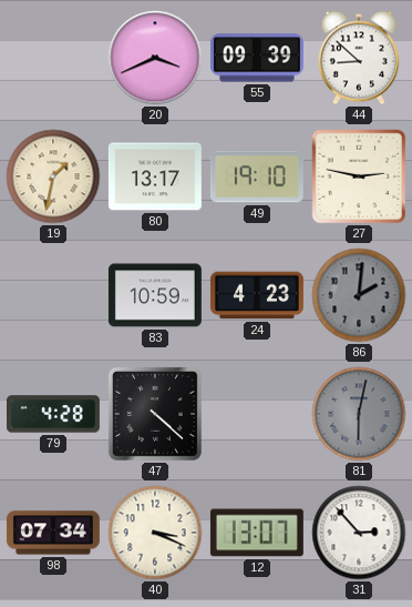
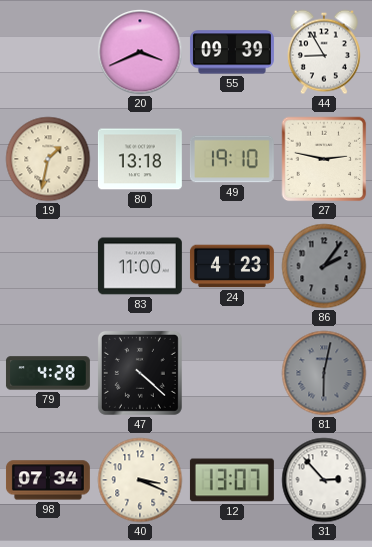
44: 8:52 -> 8:55 (324, 52)
80: 13:17 -> 13:18 (140, 159)
83: 10:59 -> 11:00 (140, 266)
86: 2:01 -> 2:06 (324, 266)
